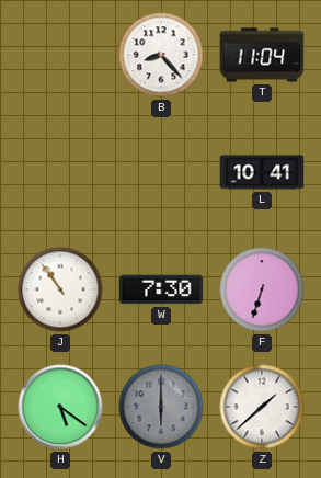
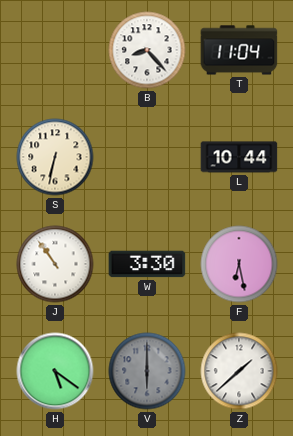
S: none -> 6:32 (55, 157)
L: 10:41 -> 10:44 (239, 157)
W: 7:30 -> 3:30 (147, 264)
F: 6:33 -> 6:28 (239, 264)
